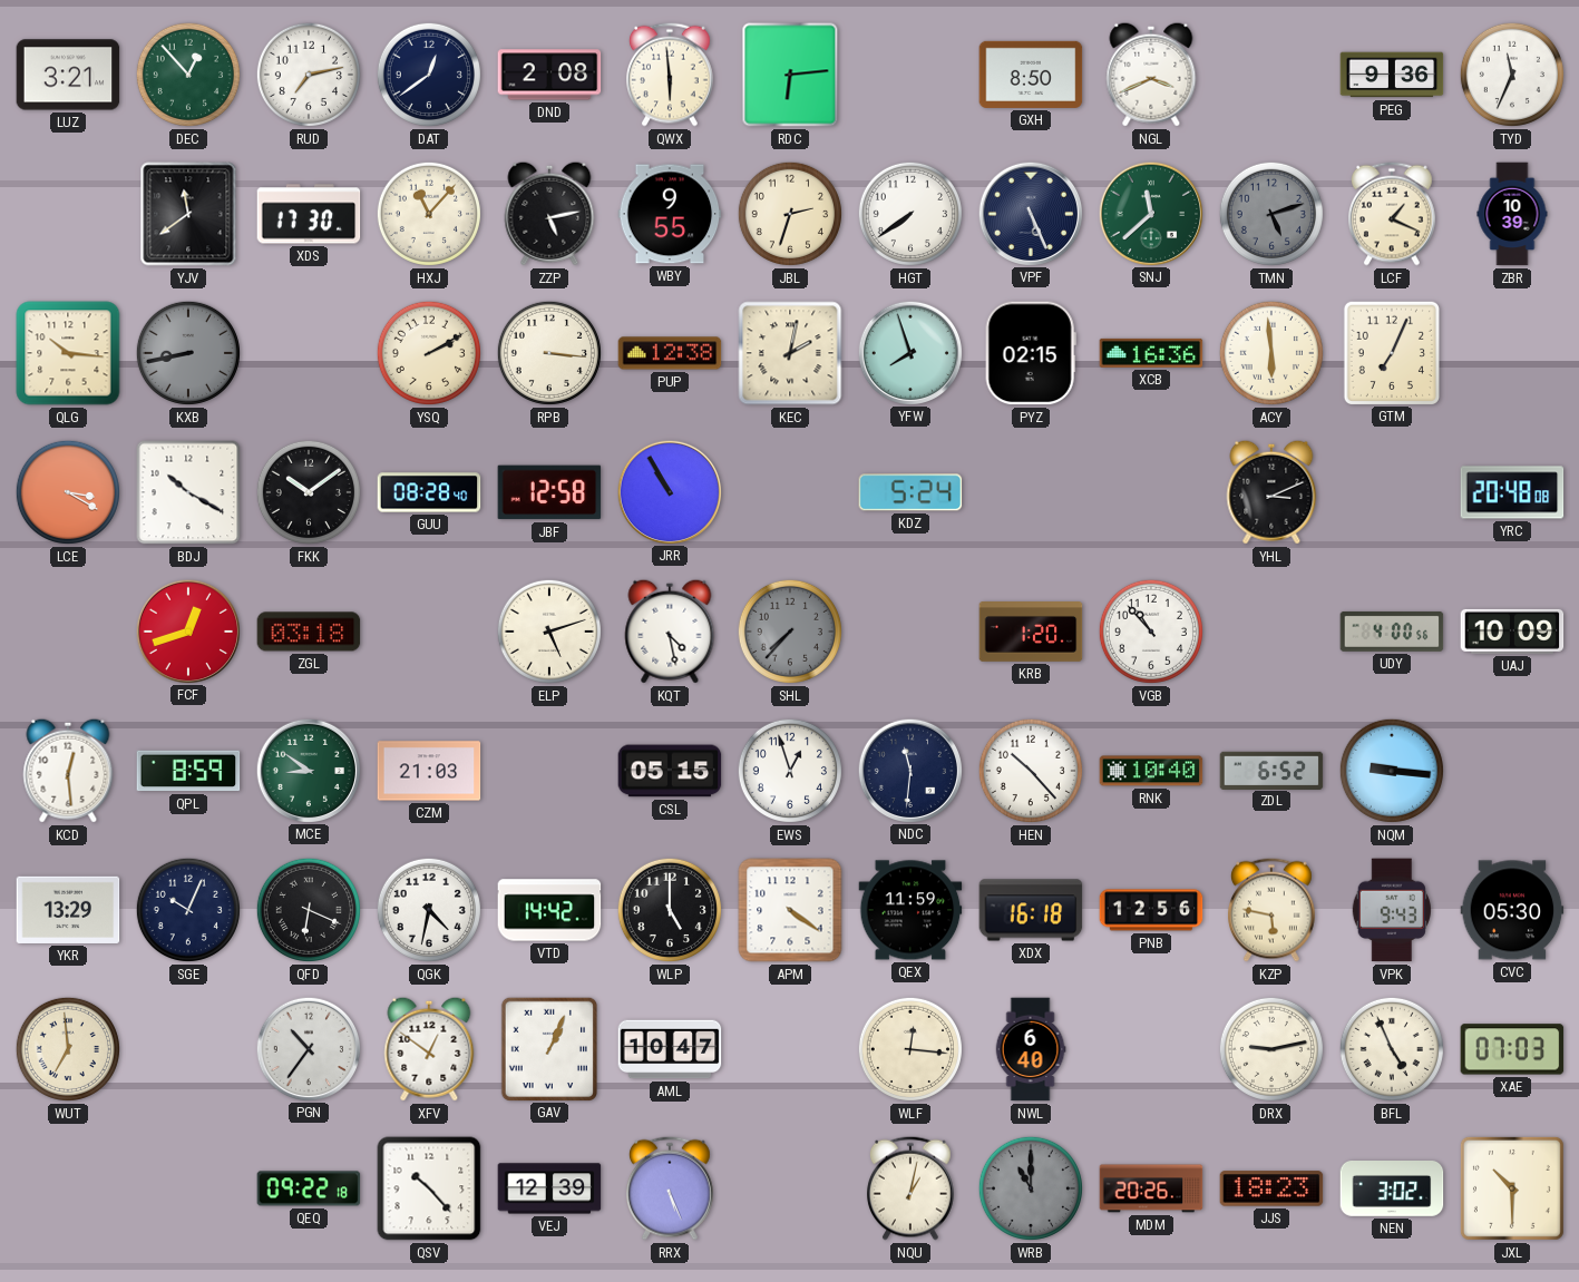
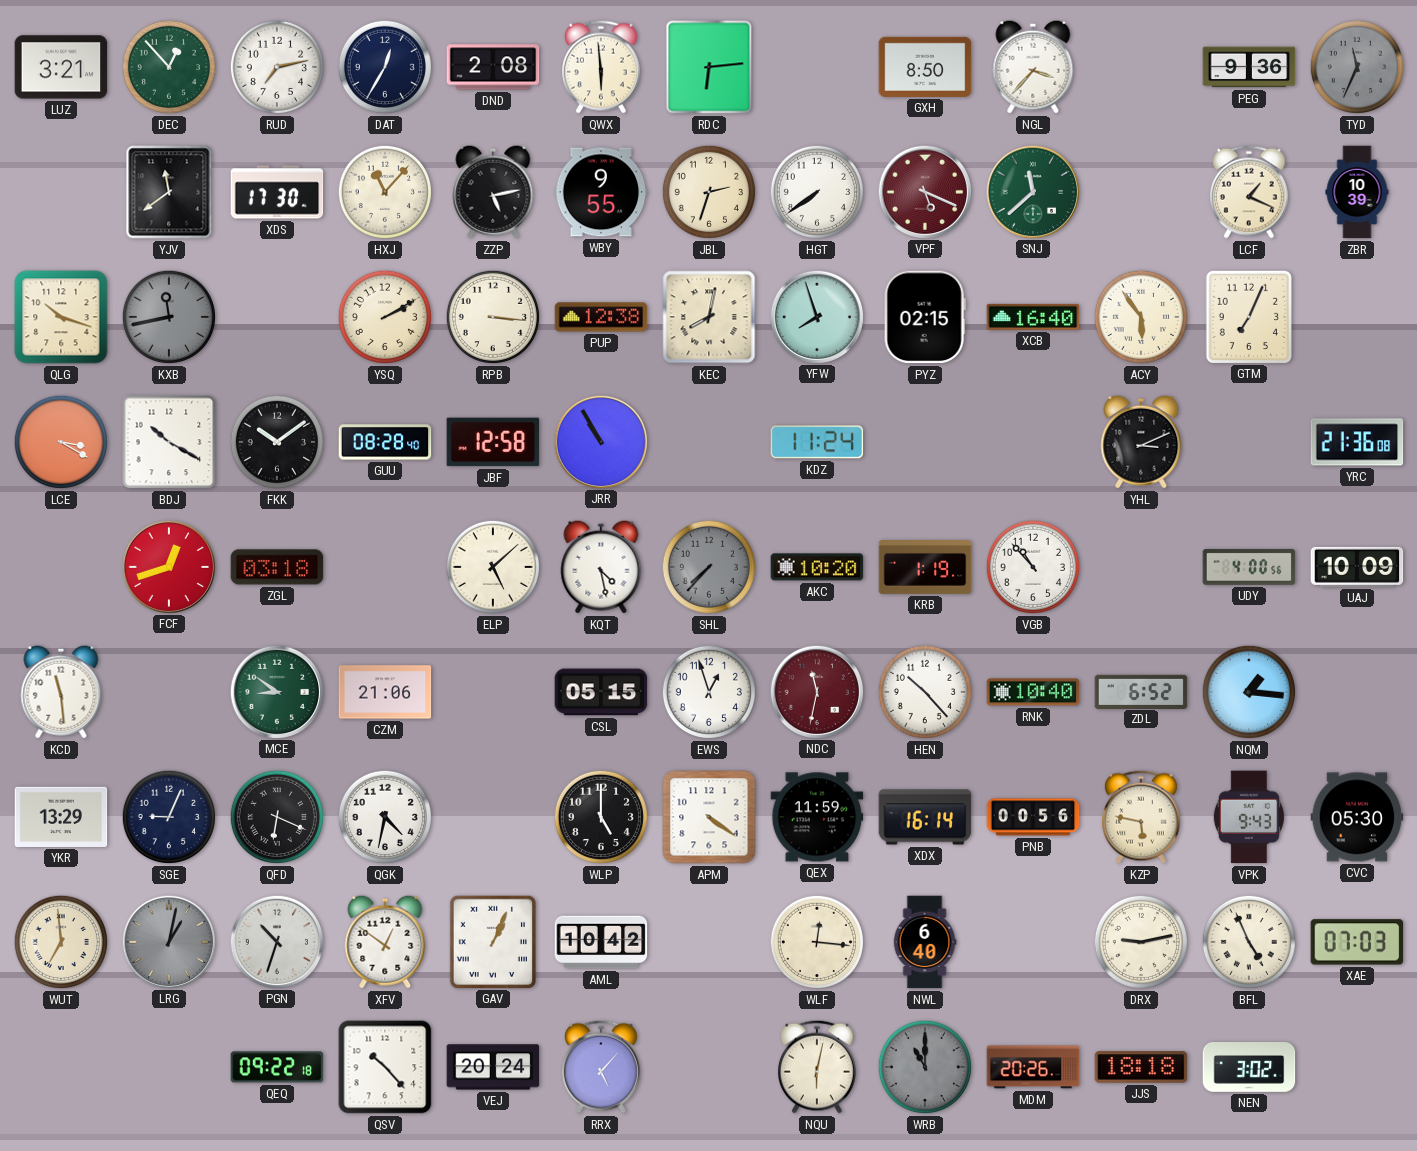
DAT: 12:39 -> 12:35 (385, 67)
NGL: 3:41 -> 3:37 (1033, 67)
TYD dial: white -> grey (1357, 67)
VPF: 5:26 -> 5:19 (924, 191)
VPF dial: navy -> burgundy (924, 191)
TMN: 5:12 -> none (1271, 214)
QLG: 10:16 -> 10:18 (61, 317)
KXB: 8:43 -> 11:43 (169, 317)
KEC: 2:02 -> 8:02 (709, 317)
XCB: 16:36 -> 16:40 (1033, 317)
ACY: 5:59 -> 5:54 (1141, 317)
KDZ: 5:24 -> 11:24 (817, 442)
YRC: 20:48 -> 21:36 (1357, 442)
ELP: 5:12 -> 5:08 (493, 567)
AKC: none -> 10:20 (817, 567)
KRB: 1:20 -> 1:19 (925, 568)
KCD: 12:29 -> 11:29 (61, 692)
QPL: 8:59 -> none (188, 771)
CZM: 21:03 -> 21:06 (385, 692)
NDC: 11:31 -> 11:32 (816, 691)
NDC dial: navy -> burgundy (816, 691)
NQM: 9:16 -> 1:16 (1249, 692)
SGE: 10:04 -> 9:04 (169, 817)
VTD: 14:42 -> none (549, 910)
XDX: 16:18 -> 16:14 (925, 817)
PNB: 12:56 -> 00:56 (1033, 817)
LRG: none -> 1:02 (168, 941)
PGN: 10:36 -> 10:33 (276, 941)
AML: 10:47 -> 10:42 (601, 942)
VEJ: 12:39 -> 20:24 (493, 1067)
RRX: 5:26 -> 5:07 (602, 1067)
NQU: 1:02 -> 6:02 (818, 1067)
JJS: 18:23 -> 18:18 (1141, 1067)
JXL: 10:30 -> none (1512, 1188)
